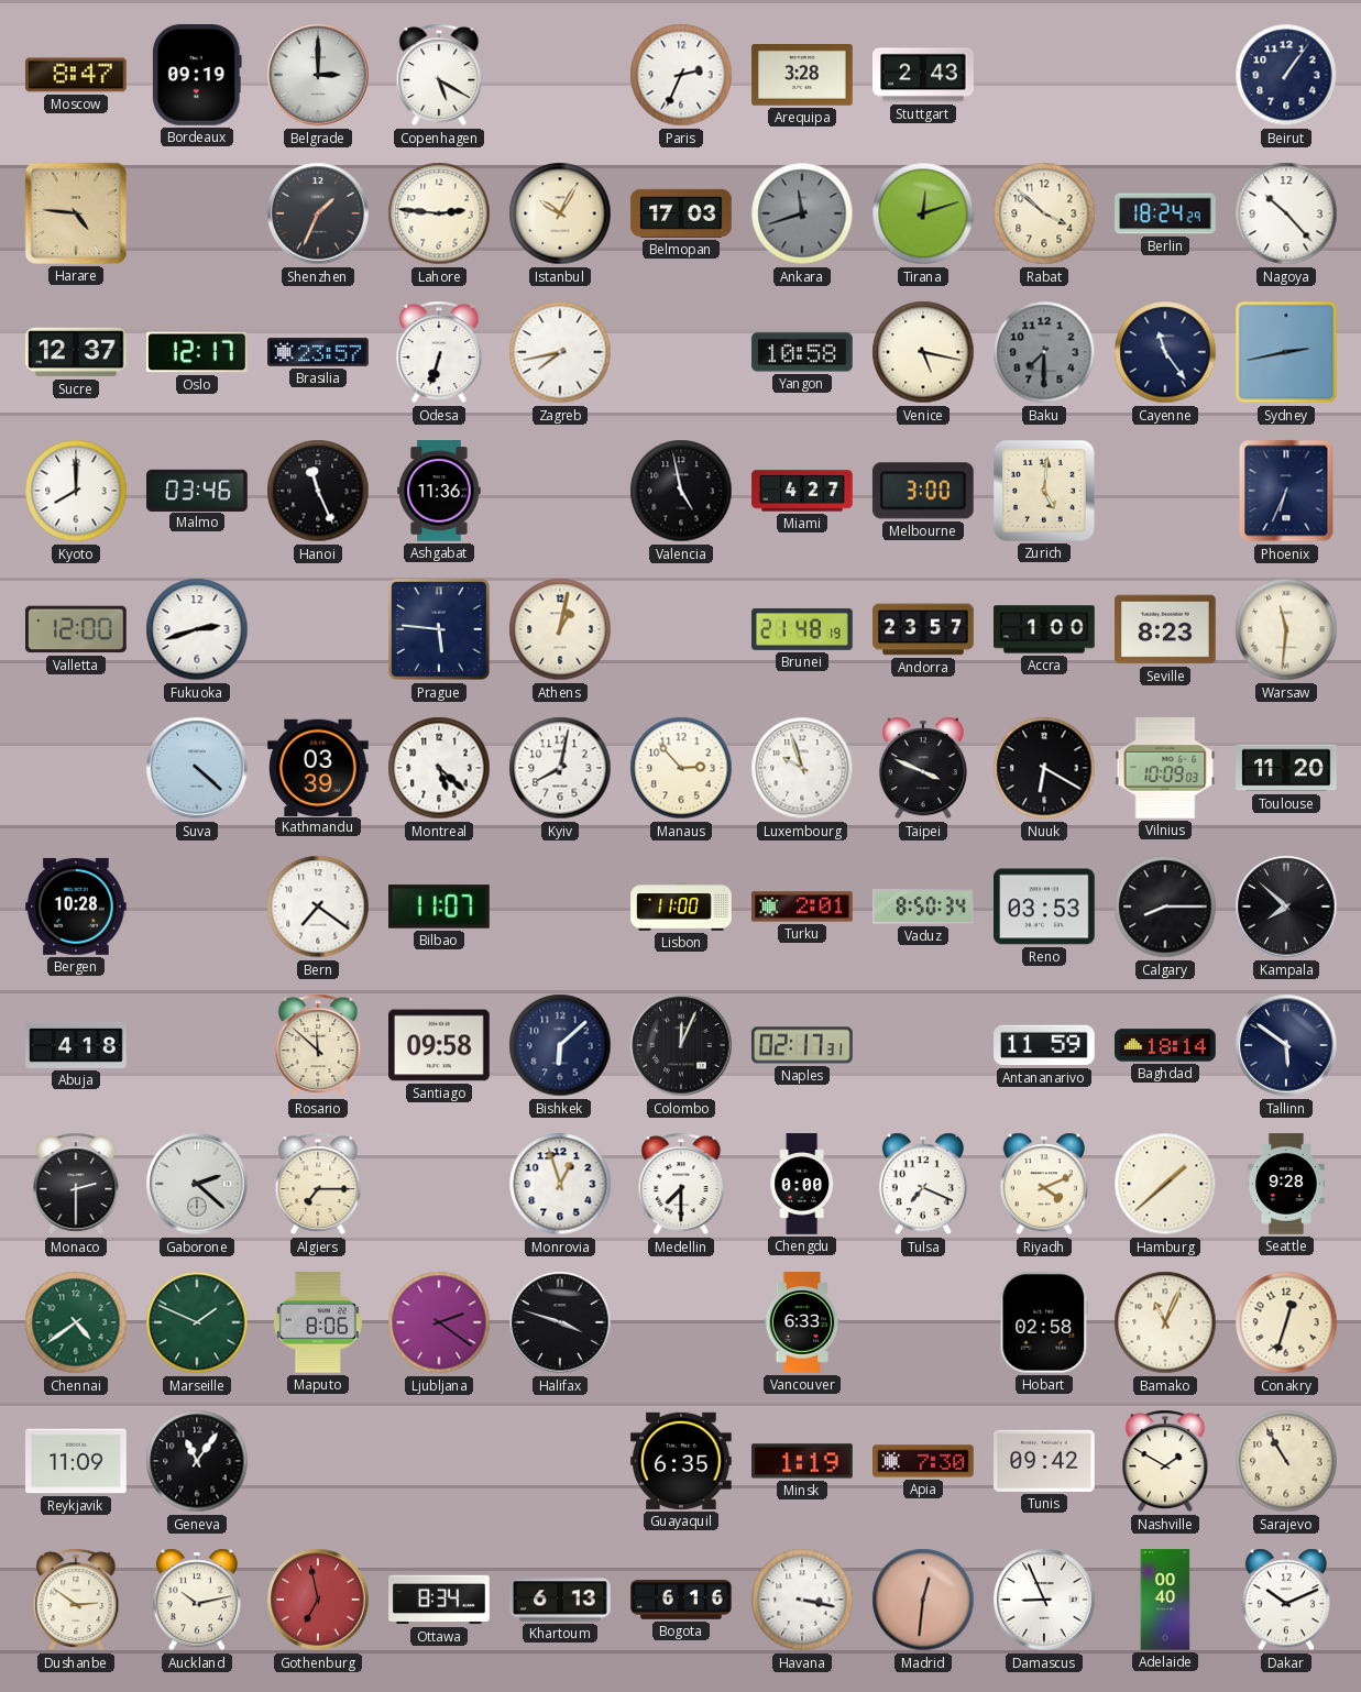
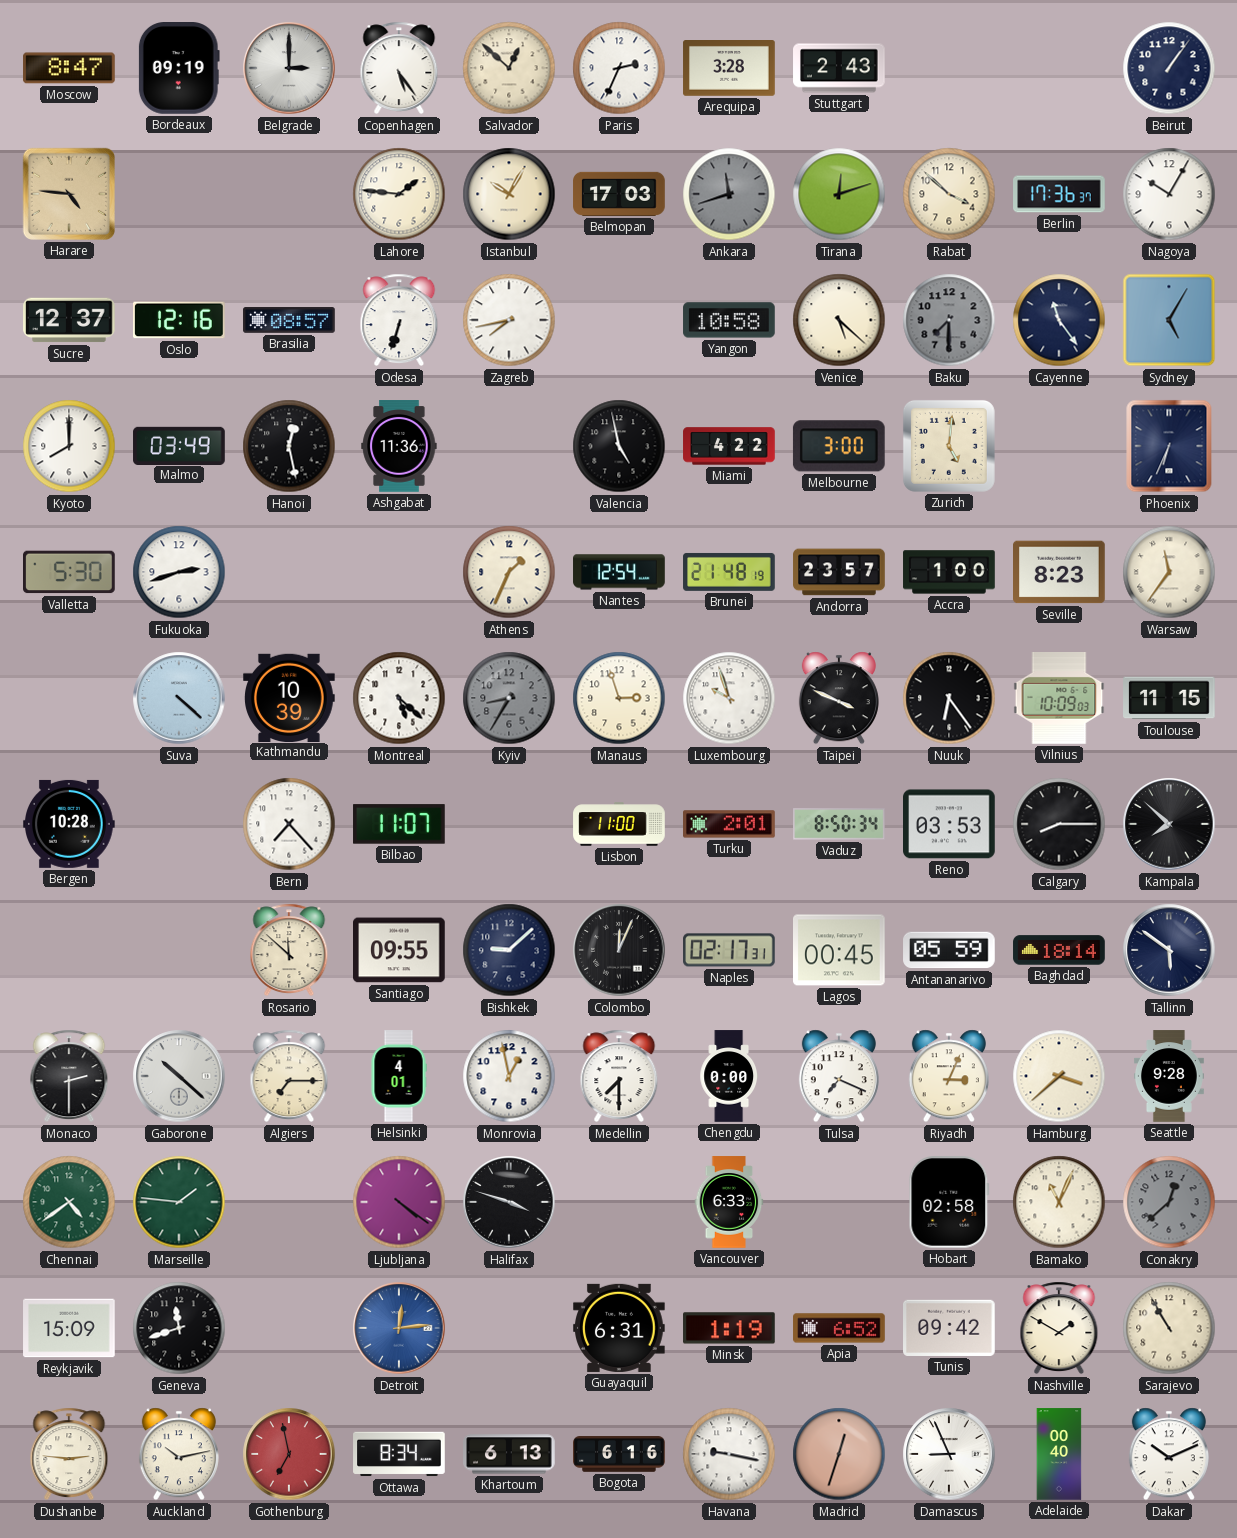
Copenhagen: 5:20 -> 5:24 (399, 68)
Salvador: none -> 12:52 (509, 68)
Shenzhen: 1:34 -> none (318, 213)
Lahore: 2:46 -> 1:46 (399, 194)
Berlin: 18:24 -> 17:36 (1059, 194)
Nagoya: 10:23 -> 10:05 (1169, 194)
Oslo: 12:17 -> 12:16 (180, 320)
Brasilia: 23:57 -> 08:57 (289, 320)
Venice: 5:17 -> 5:22 (839, 320)
Sydney: 2:43 -> 5:05 (1169, 320)
Malmo: 03:46 -> 03:49 (179, 445)
Hanoi: 11:26 -> 12:28 (289, 446)
Miami: 4:27 -> 4:22 (729, 446)
Valletta: 12:00 -> 5:30 (70, 572)
Prague: 5:46 -> none (439, 629)
Athens: 1:02 -> 1:34 (509, 572)
Nantes: none -> 12:54 (619, 572)
Warsaw: 11:31 -> 11:36 (1169, 572)
Kathmandu: 03:39 -> 10:39 (289, 697)
Kyiv: 8:02 -> 8:35 (509, 698)
Kyiv dial: white -> grey (509, 698)
Manaus: 2:53 -> 2:57 (619, 698)
Nuuk: 6:20 -> 6:24 (949, 698)
Toulouse: 11:20 -> 11:15 (1169, 698)
Bern: 7:21 -> 7:23 (289, 824)
Abuja: 4:18 -> none (76, 1045)
Santiago: 09:58 -> 09:55 (400, 950)
Bishkek: 6:08 -> 9:08 (509, 950)
Lagos: none -> 00:45 (840, 950)
Antananarivo: 11:59 -> 05:59 (949, 950)
Gaborone: 2:22 -> 10:22 (179, 1076)
Helsinki: none -> 4:01 (399, 1076)
Monrovia: 12:57 -> 12:58 (509, 1076)
Riyadh: 4:11 -> 3:04 (949, 1076)
Hamburg: 1:38 -> 3:38 (1059, 1076)
Marseille: 1:49 -> 1:46 (179, 1202)
Maputo: 8:06 -> none (318, 1323)
Ljubljana: 2:21 -> 4:21 (399, 1202)
Conakry: 12:33 -> 12:38 (1169, 1202)
Conakry dial: cream -> grey (1169, 1202)
Reykjavik: 11:09 -> 15:09 (69, 1328)
Geneva: 11:06 -> 11:42 (179, 1328)
Detroit: none -> 12:14 (399, 1328)
Guayaquil: 6:35 -> 6:31 (619, 1328)
Apia: 7:30 -> 6:52 (839, 1328)
Dushanbe: 2:51 -> 2:46 (69, 1454)
Havana: 3:17 -> 9:17 (729, 1454)
Madrid: 12:31 -> 12:33 (839, 1454)
